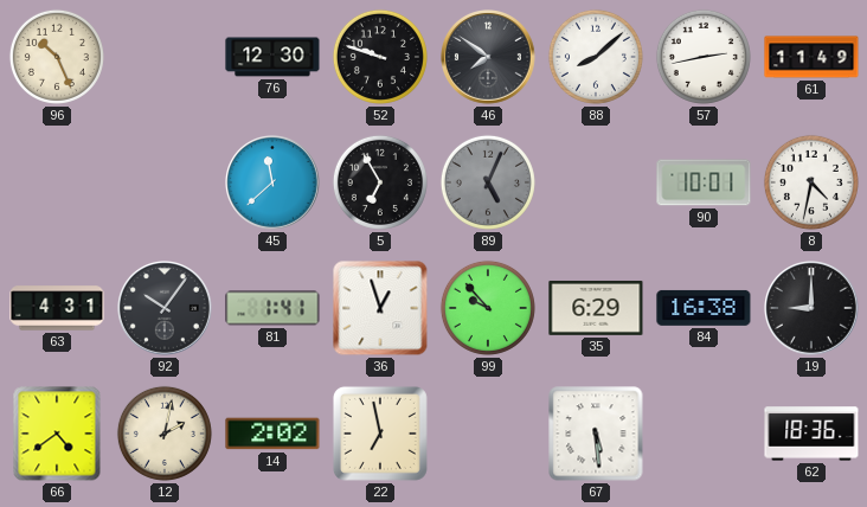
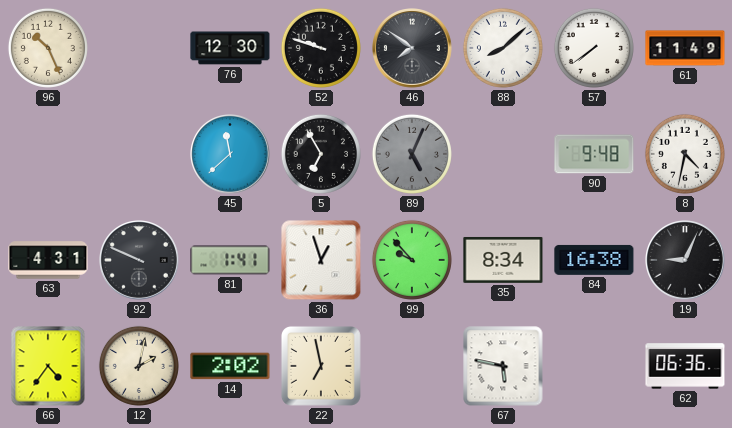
57: 2:43 -> 7:39 (594, 48)
90: 10:01 -> 9:48 (594, 154)
92: 10:06 -> 9:49 (140, 261)
35: 6:29 -> 8:34 (503, 260)
19: 9:00 -> 9:04 (686, 261)
66: 4:39 -> 4:36 (48, 366)
67: 5:29 -> 5:47 (503, 366)
62: 18:36 -> 06:36 (685, 366)
